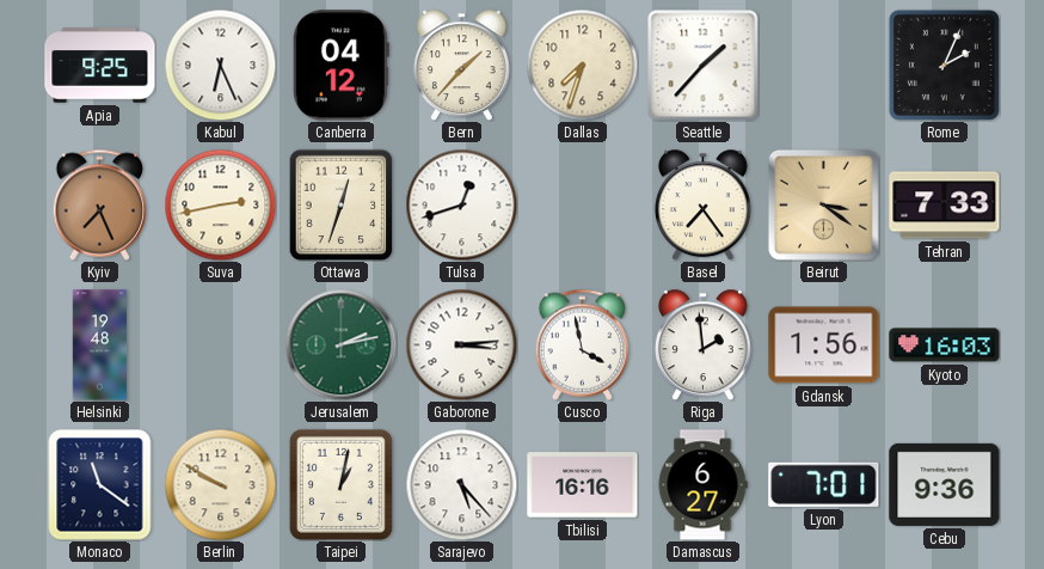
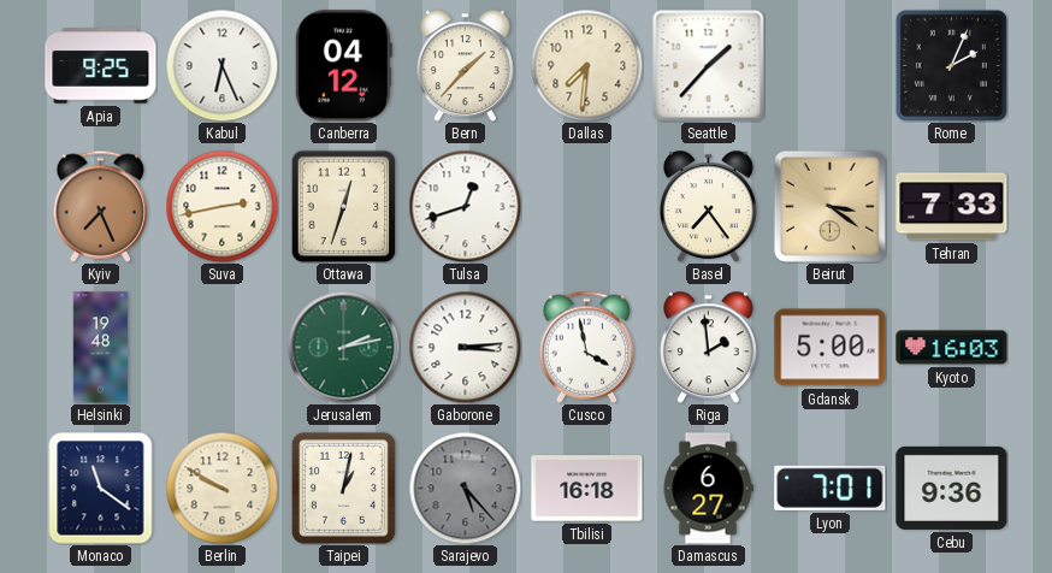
Dallas: 7:33 -> 7:31 (586, 65)
Gdansk: 1:56 -> 5:00 (831, 348)
Sarajevo dial: white -> grey (465, 488)
Tbilisi: 16:16 -> 16:18 (587, 489)
